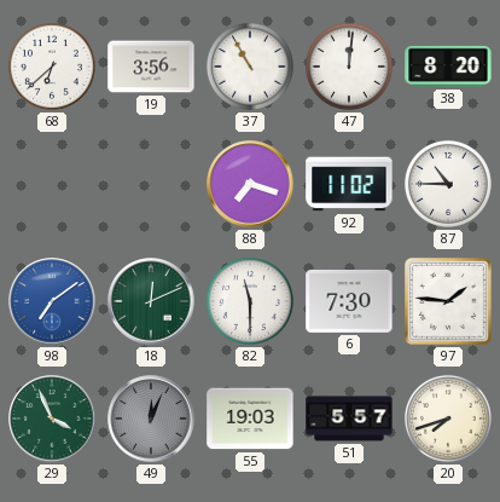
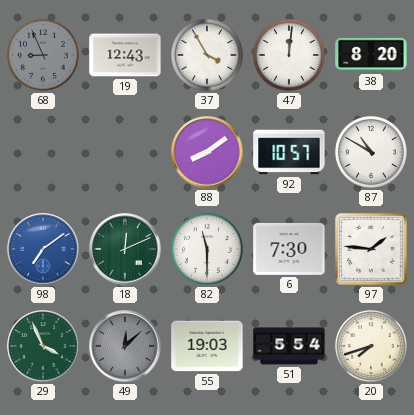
68: 6:38 -> 8:56 (43, 55)
68 dial: white -> grey (43, 55)
19: 3:56 -> 12:43 (125, 55)
37: 10:55 -> 3:55 (207, 55)
88: 7:18 -> 8:09 (207, 152)
92: 11:02 -> 10:57 (289, 152)
87: 10:45 -> 10:50 (371, 152)
49: 12:04 -> 12:08 (125, 346)
51: 5:57 -> 5:54 (289, 346)
